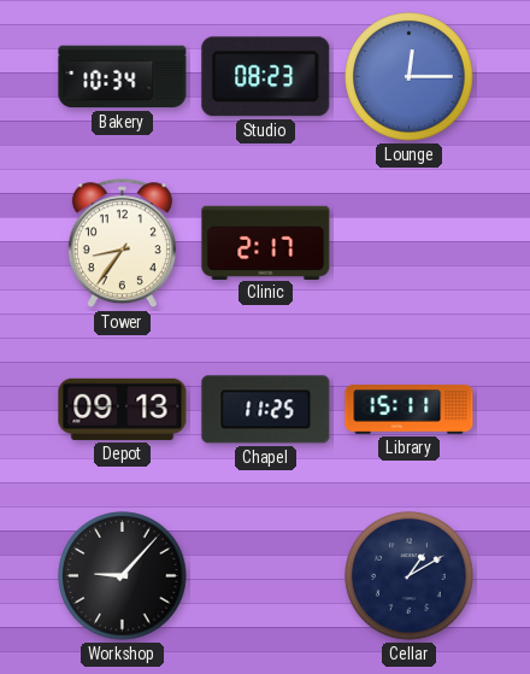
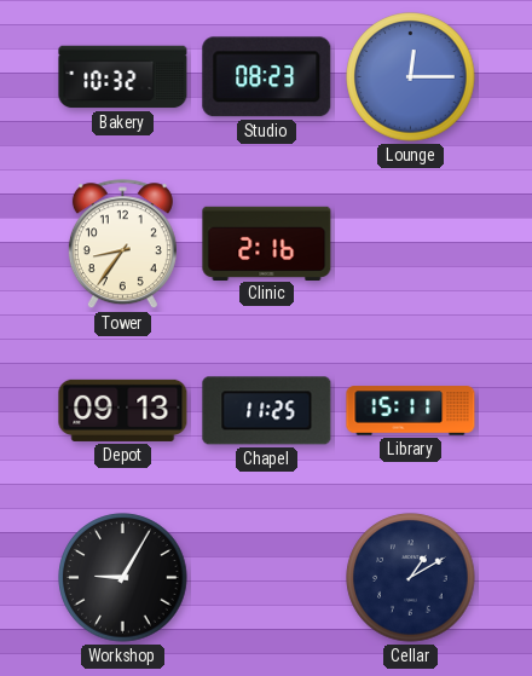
Bakery: 10:34 -> 10:32 (123, 77)
Clinic: 2:17 -> 2:16 (267, 243)
Workshop: 9:07 -> 9:05 (123, 578)
